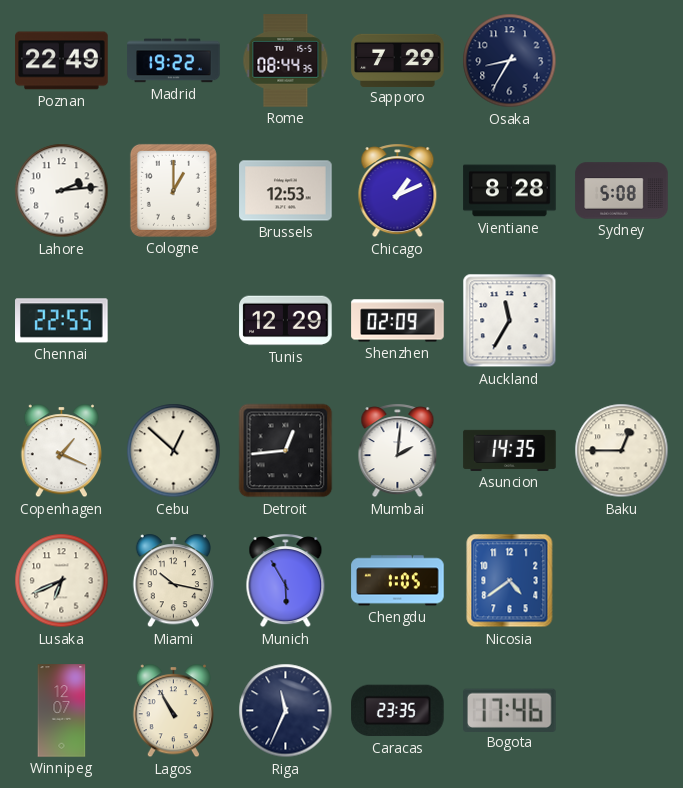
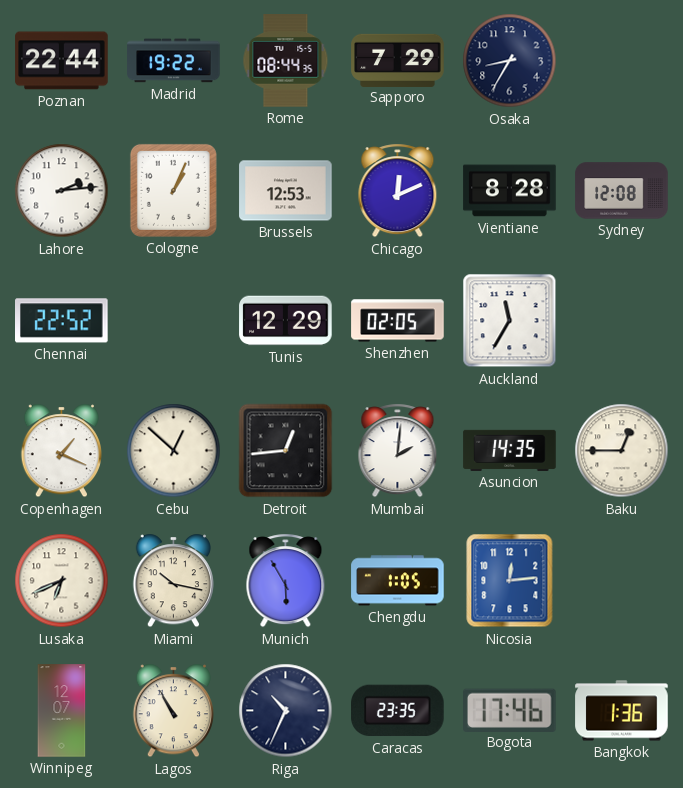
Poznan: 22:49 -> 22:44 (62, 61)
Cologne: 1:00 -> 1:04 (173, 190)
Chicago: 1:11 -> 12:11 (398, 191)
Sydney: 5:08 -> 12:08 (622, 191)
Chennai: 22:55 -> 22:52 (62, 321)
Shenzhen: 02:09 -> 02:05 (398, 321)
Nicosia: 4:39 -> 12:14 (510, 581)
Riga: 11:34 -> 10:34 (286, 711)
Bangkok: none -> 1:36 (622, 711)
